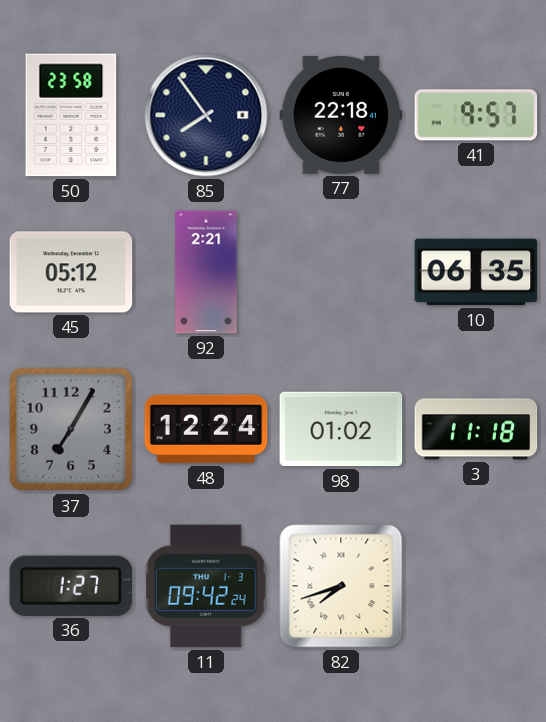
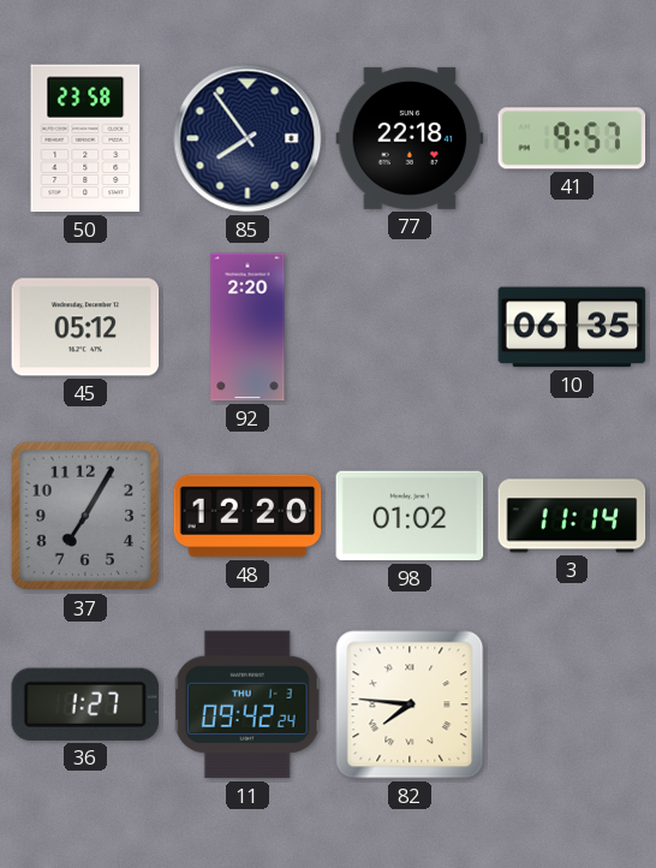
92: 2:21 -> 2:20 (248, 327)
48: 12:24 -> 12:20 (248, 516)
3: 11:18 -> 11:14 (572, 516)
82: 7:42 -> 7:46 (410, 704)
